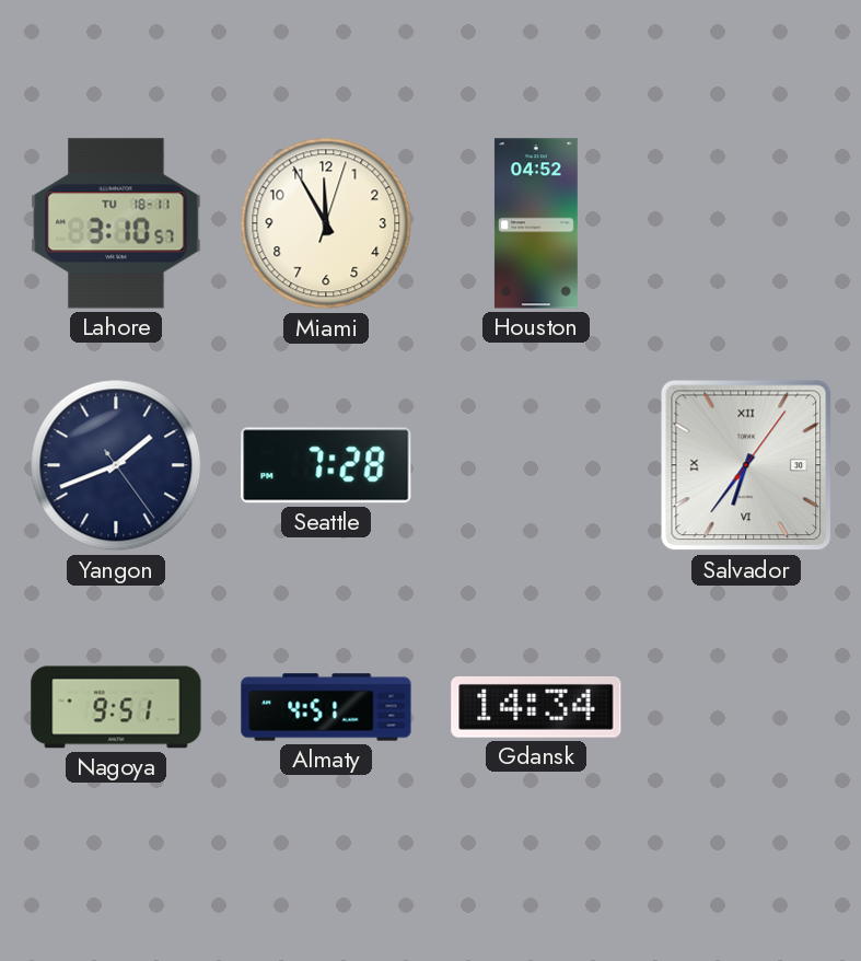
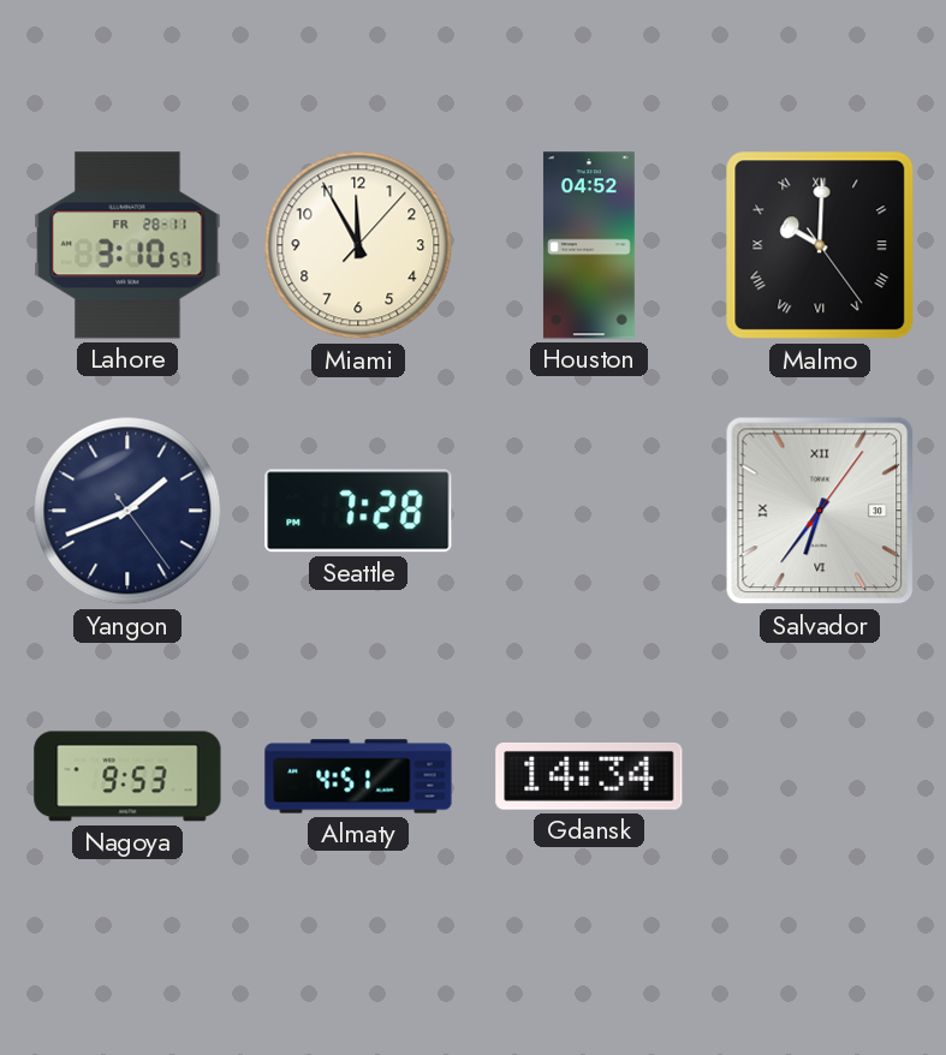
Lahore date: TU 18-11 -> FR 28-11 (127, 245)
Miami: 11:55:03 -> 11:55:07 (358, 245)
Malmo: none -> 10:00 (820, 245)
Nagoya: 9:51 -> 9:53 (127, 776)
